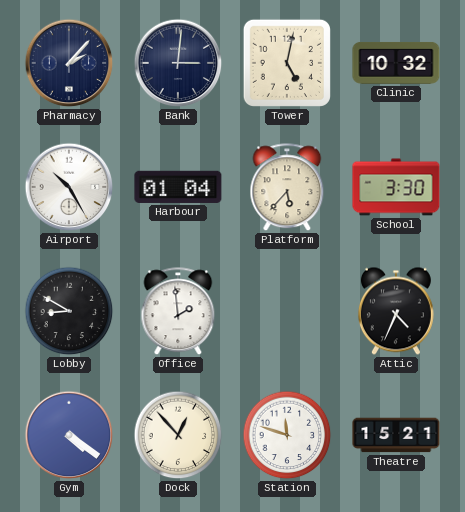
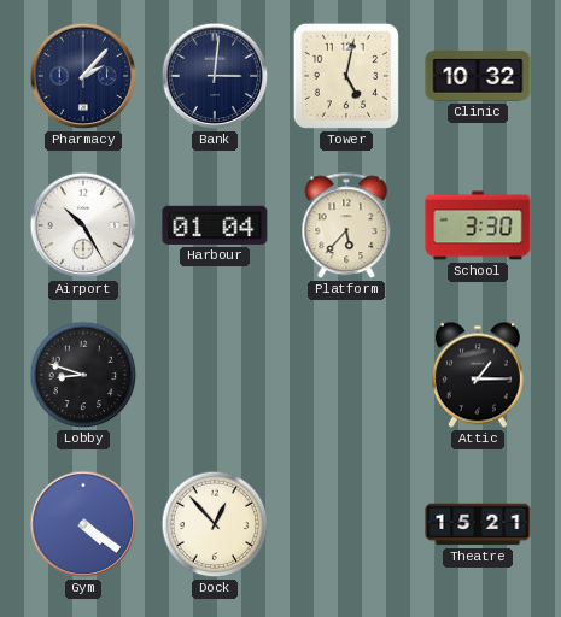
Lobby: 8:50 -> 8:48 (83, 375)
Office: 1:59 -> none (178, 312)
Attic: 4:34 -> 1:15 (478, 375)
Station: 11:48 -> none (287, 435)
